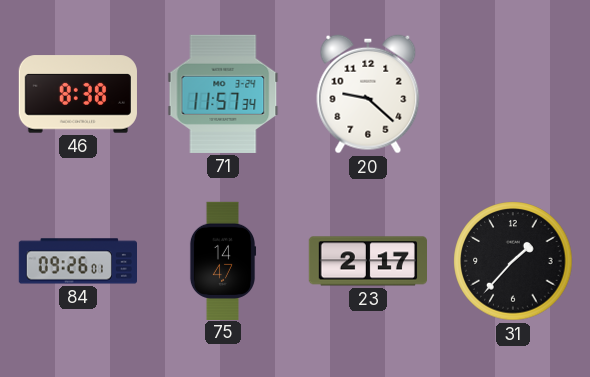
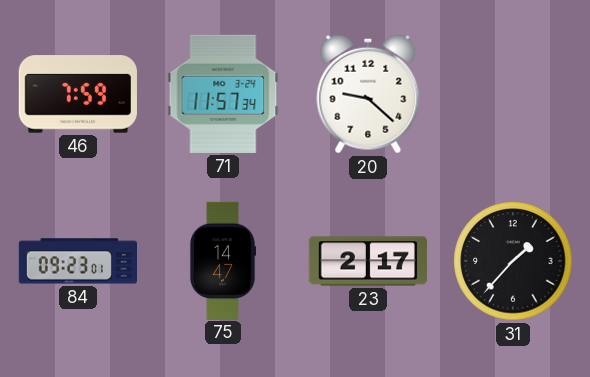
46: 8:38 -> 7:59 (78, 94)
84: 09:26 -> 09:23 (77, 261)
